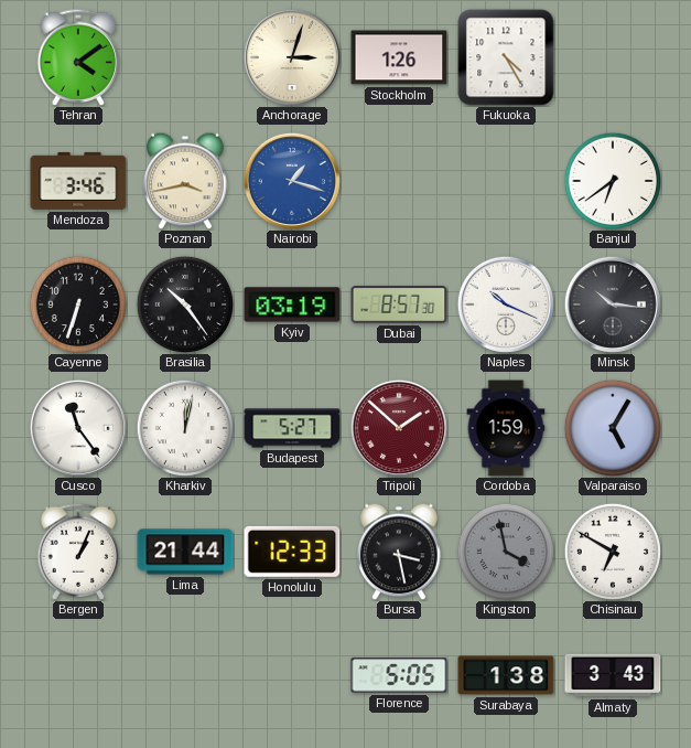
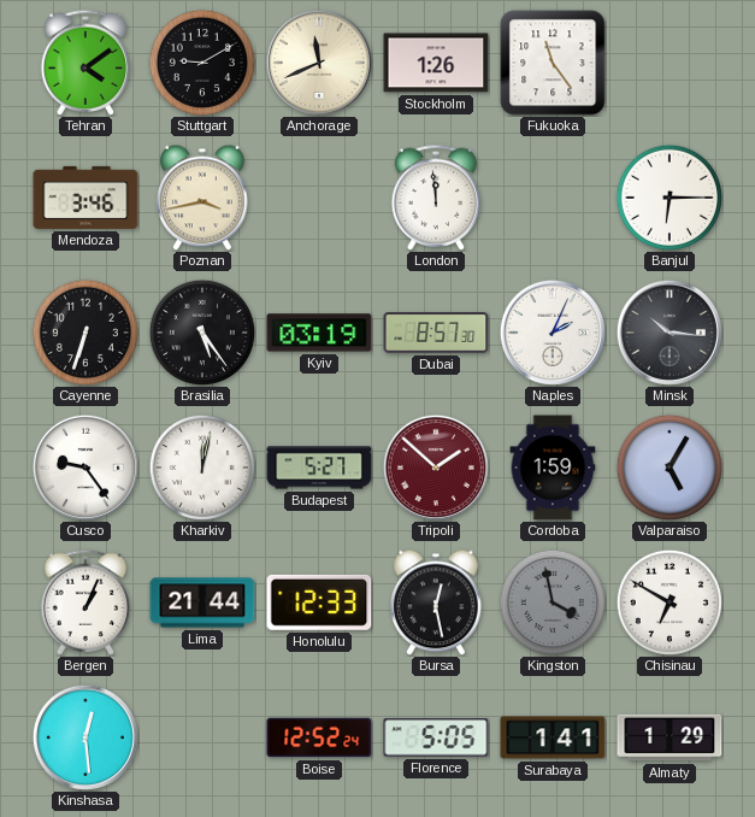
Stuttgart: none -> 9:10 (202, 63)
Anchorage: 3:03 -> 11:41 (319, 63)
Fukuoka: 4:25 -> 11:24 (553, 63)
Nairobi: 1:18 -> none (292, 181)
London: none -> 11:59 (436, 198)
Banjul: 6:39 -> 6:15 (670, 198)
Brasilia: 10:24 -> 5:24 (202, 333)
Naples: 10:19 -> 2:04 (553, 333)
Cusco: 11:24 -> 9:24 (85, 468)
Bursa: 3:28 -> 12:28 (436, 603)
Kinshasa: none -> 12:29 (85, 737)
Boise: none -> 12:52 (319, 737)
Surabaya: 1:38 -> 1:41 (553, 737)
Almaty: 3:43 -> 1:29 (670, 737)
